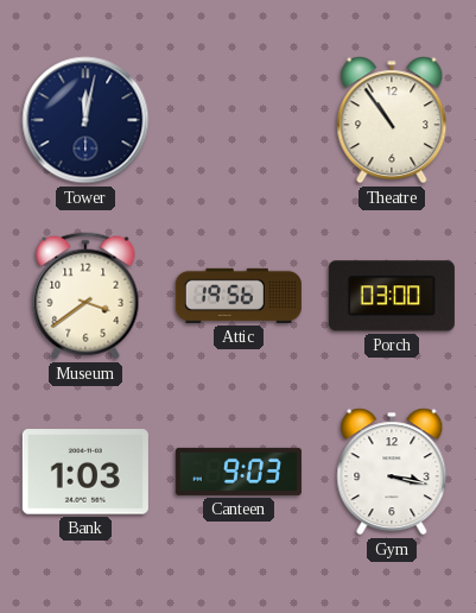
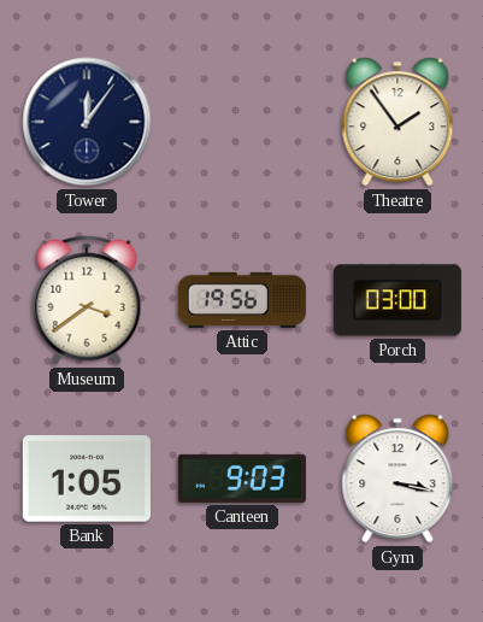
Tower: 12:02 -> 12:06 (87, 122)
Theatre: 10:54 -> 1:54 (397, 122)
Bank: 1:03 -> 1:05 (87, 479)
